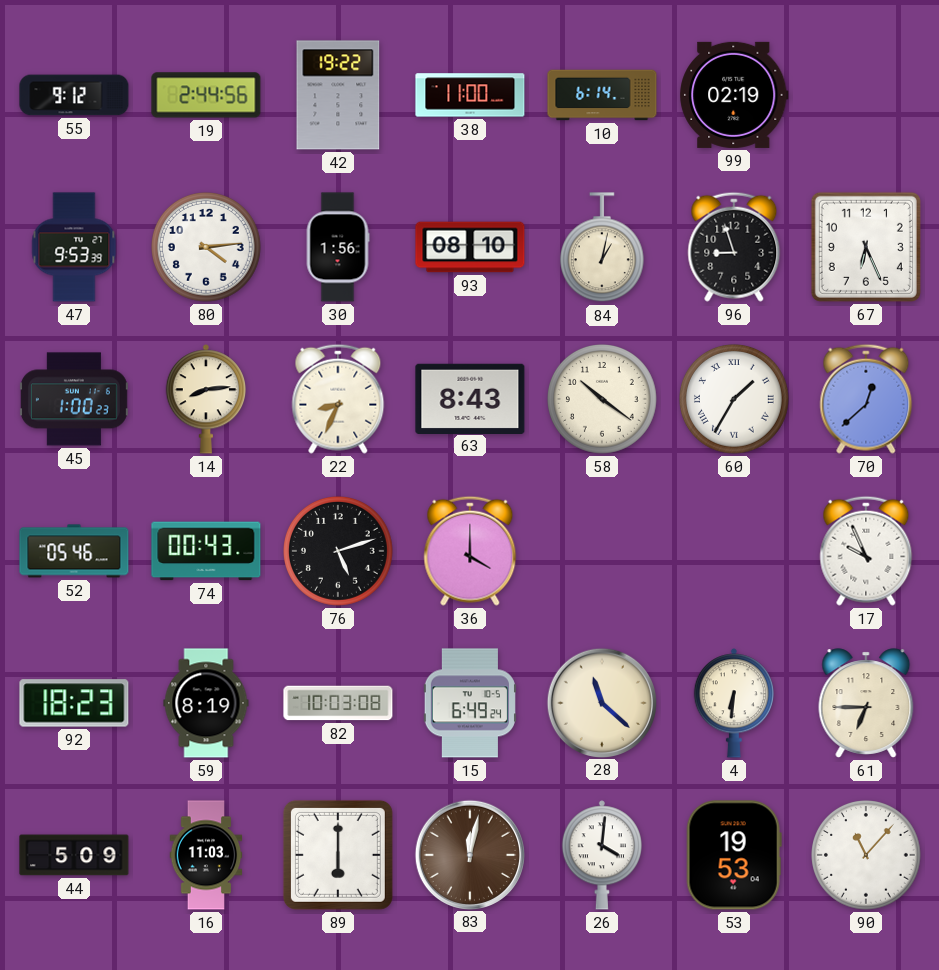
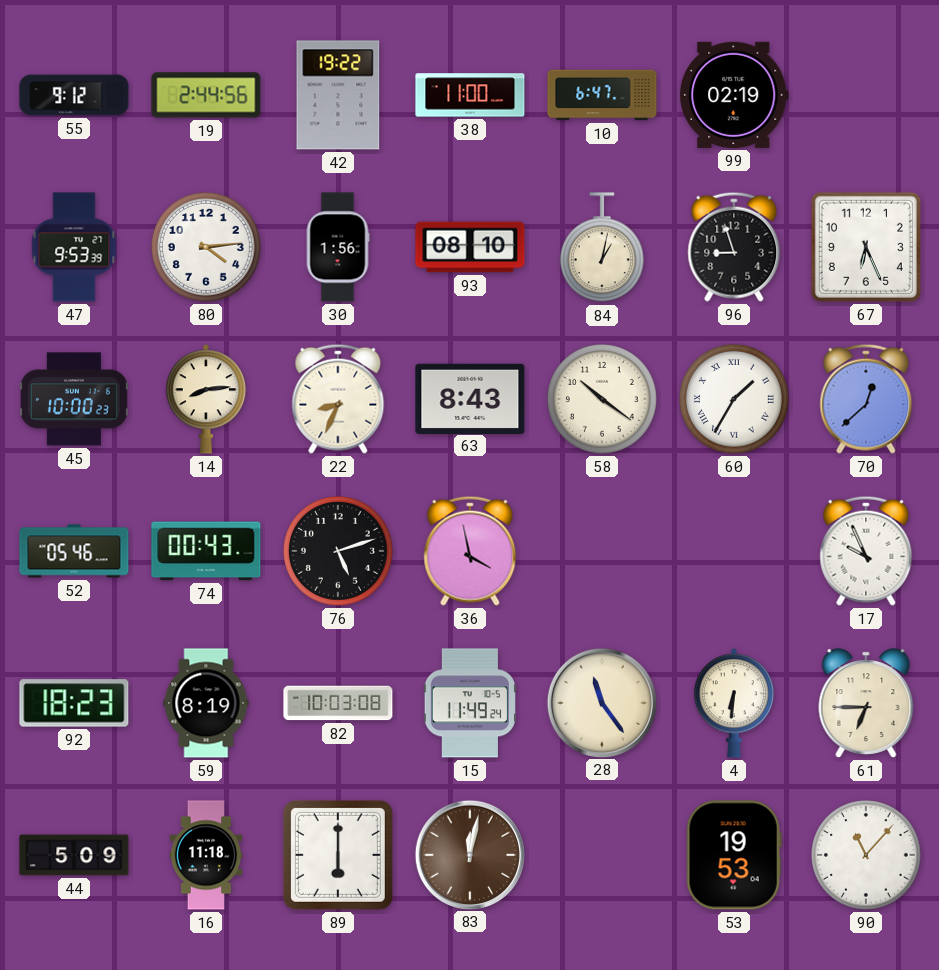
10: 6:14 -> 6:47 (602, 95)
45: 1:00 -> 10:00 (74, 399)
36: 4:00 -> 3:58 (470, 551)
15: 6:49 -> 11:49 (470, 703)
28: 11:22 -> 11:24 (601, 702)
16: 11:03 -> 11:18 (206, 855)
26: 4:01 -> none (601, 855)
